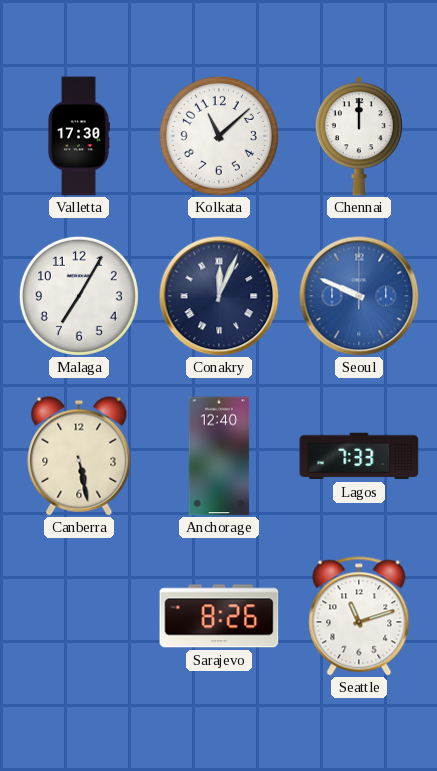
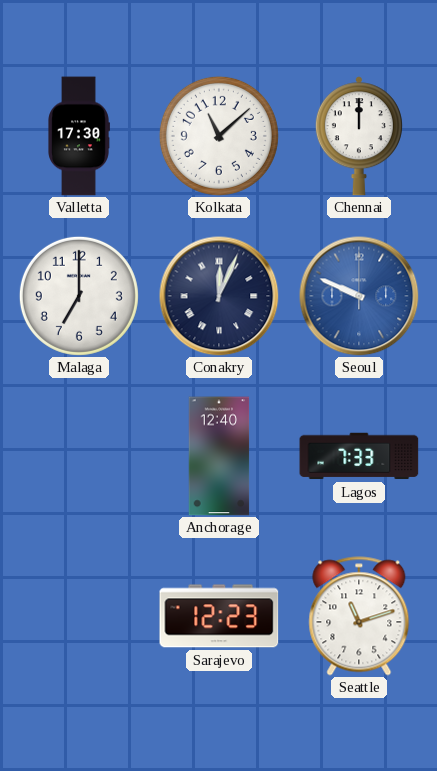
Malaga: 7:05 -> 7:00 (79, 296)
Canberra: 5:28 -> none (79, 456)
Sarajevo: 8:26 -> 12:23 (219, 616)
